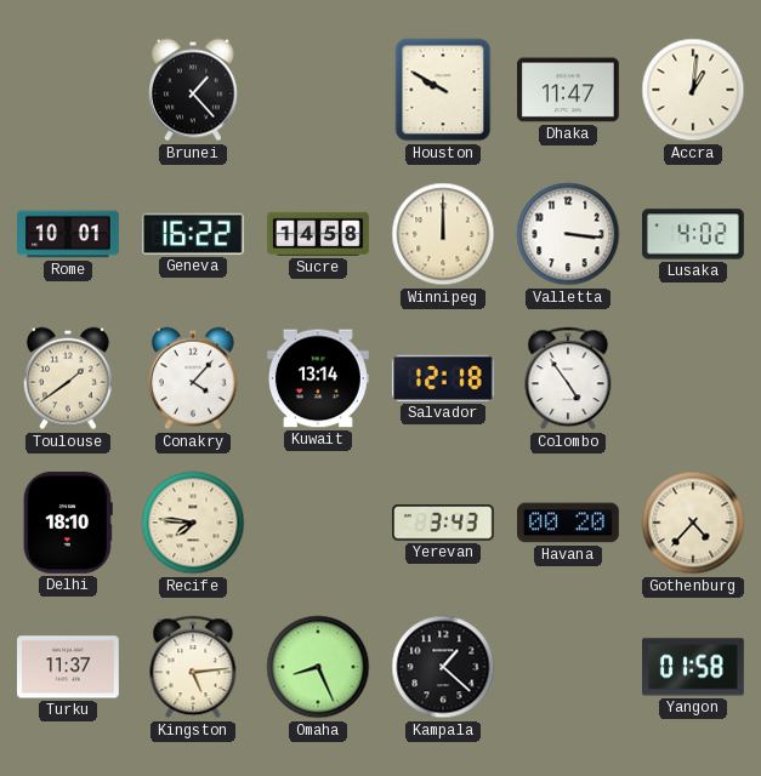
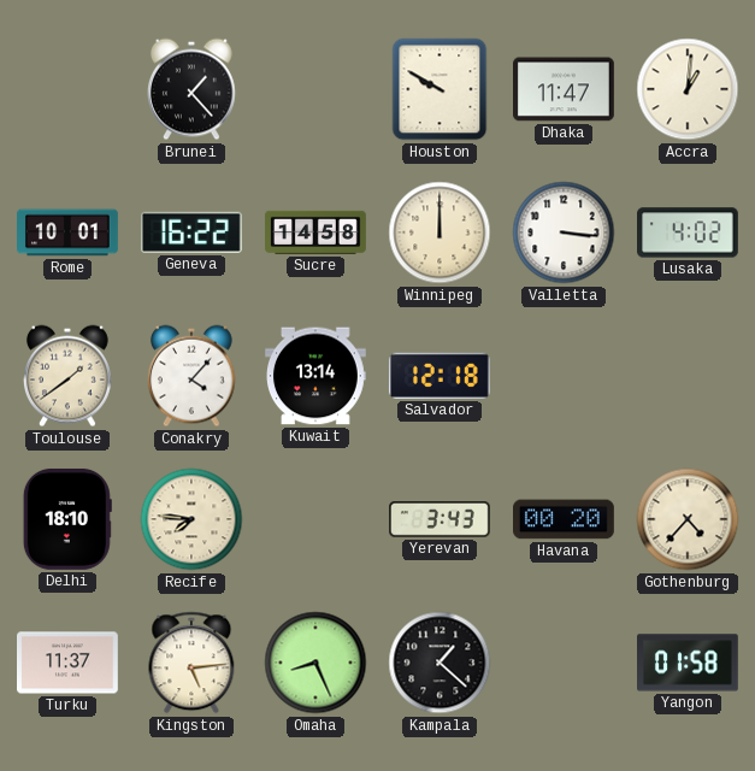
Colombo: 4:54 -> none (568, 378)
